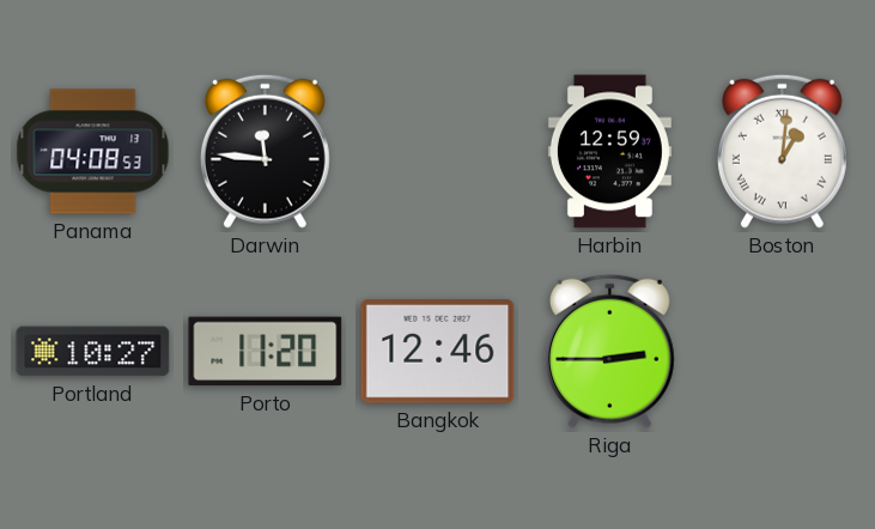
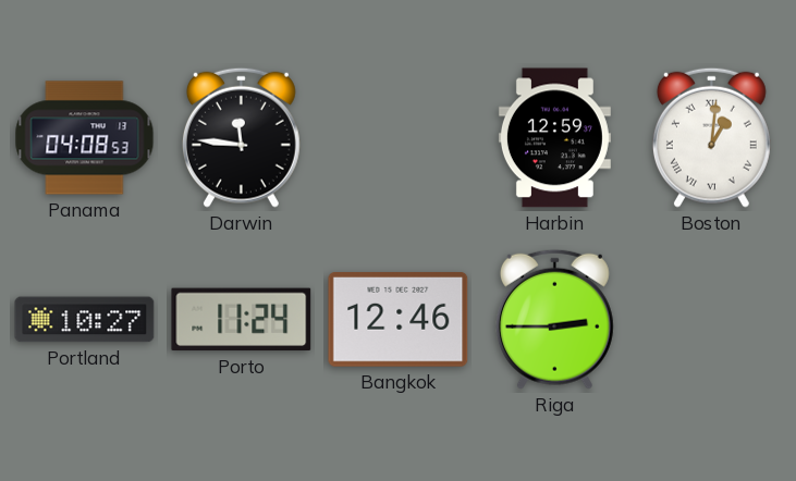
Porto: 11:20 -> 11:24 (242, 320)
